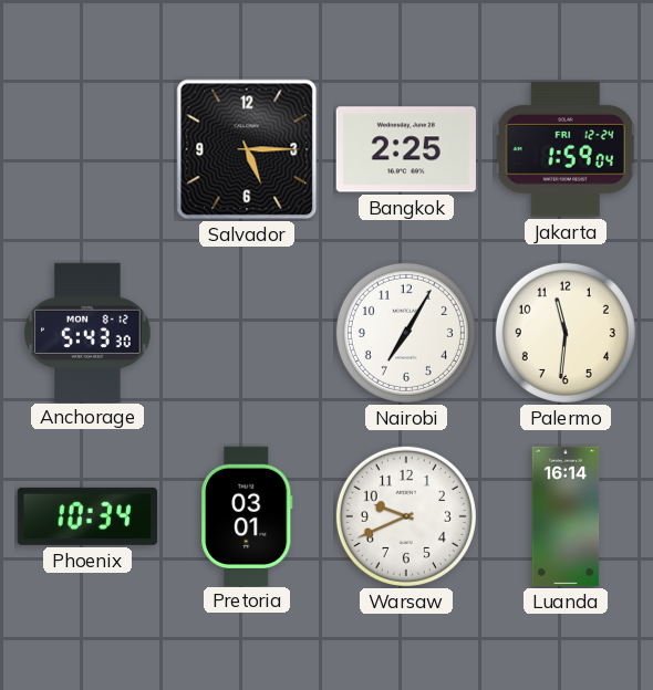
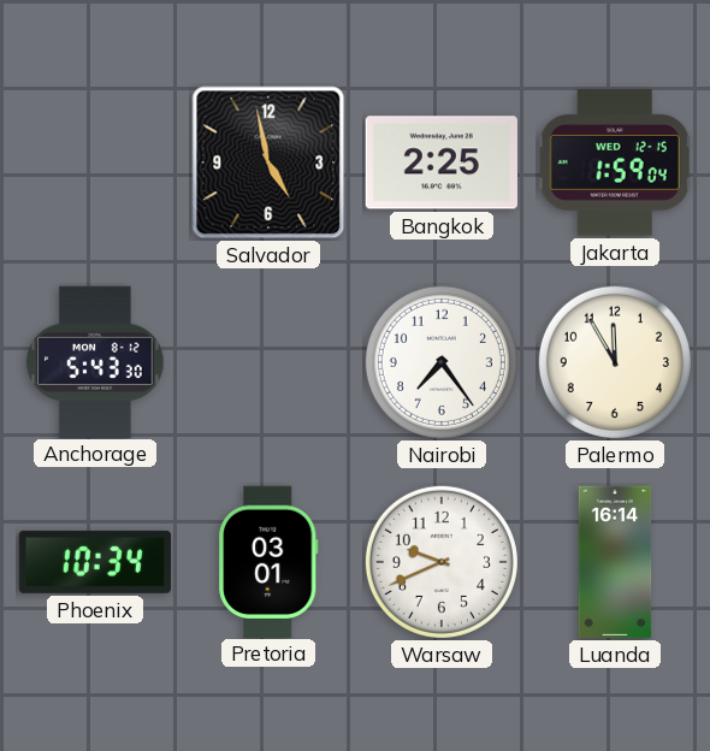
Salvador: 5:15 -> 4:58 (268, 162)
Jakarta date: FRI 12-24 -> WED 12-15 (615, 162)
Nairobi: 7:05 -> 7:24 (442, 362)
Palermo: 11:31 -> 11:55 (615, 362)
